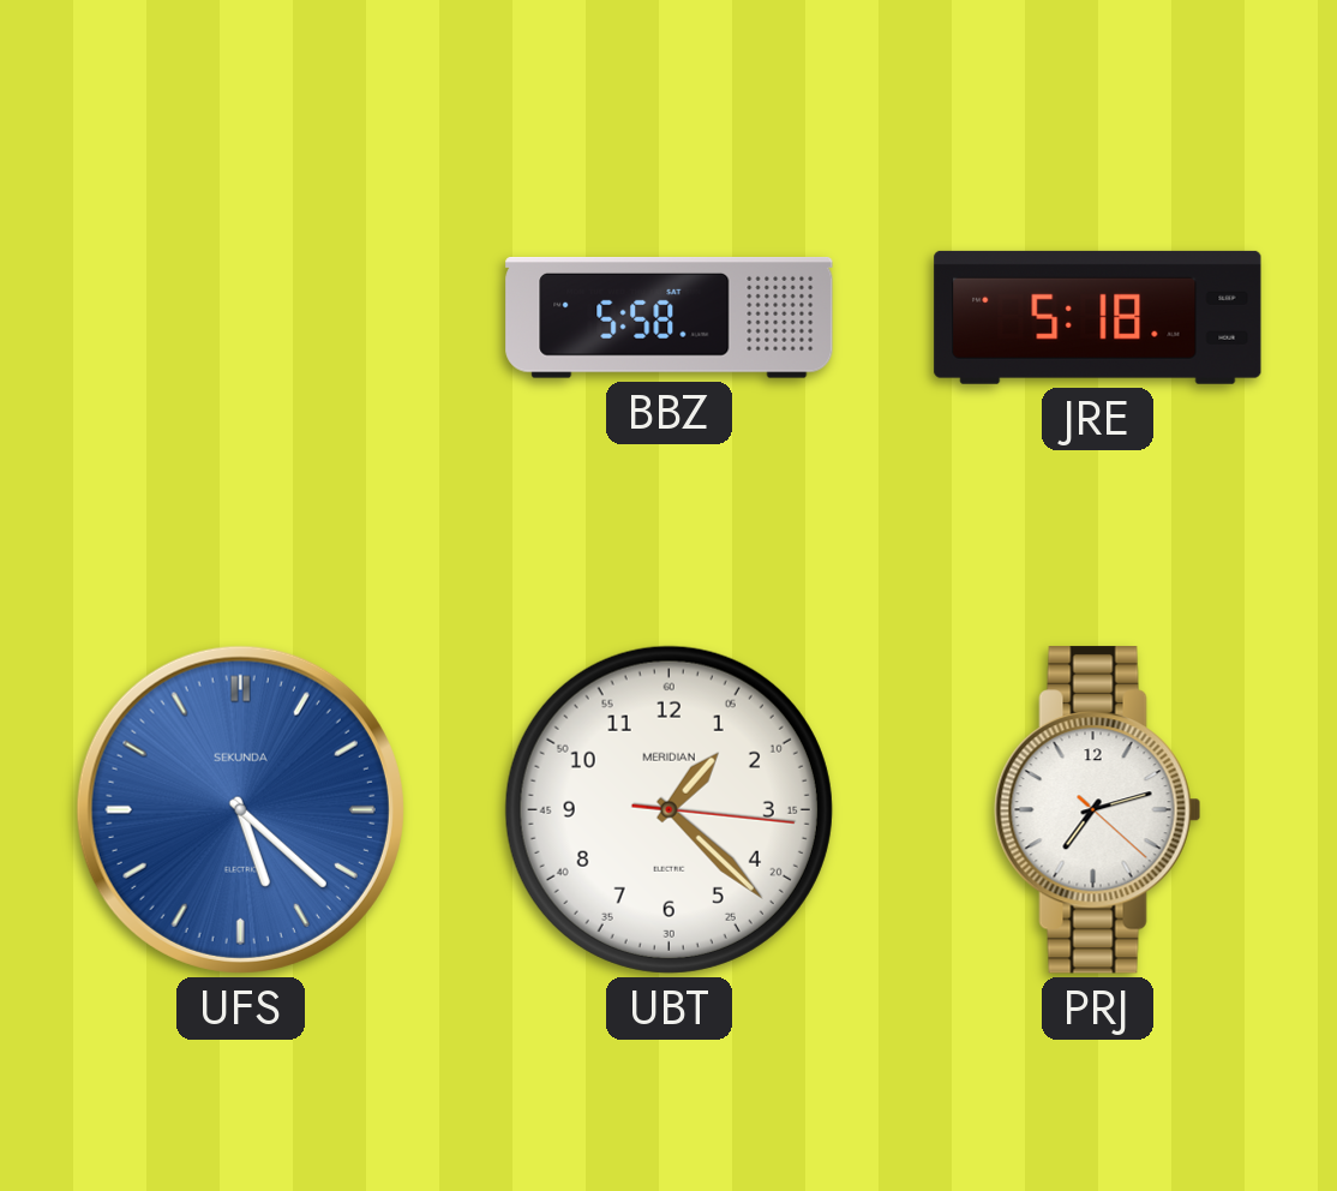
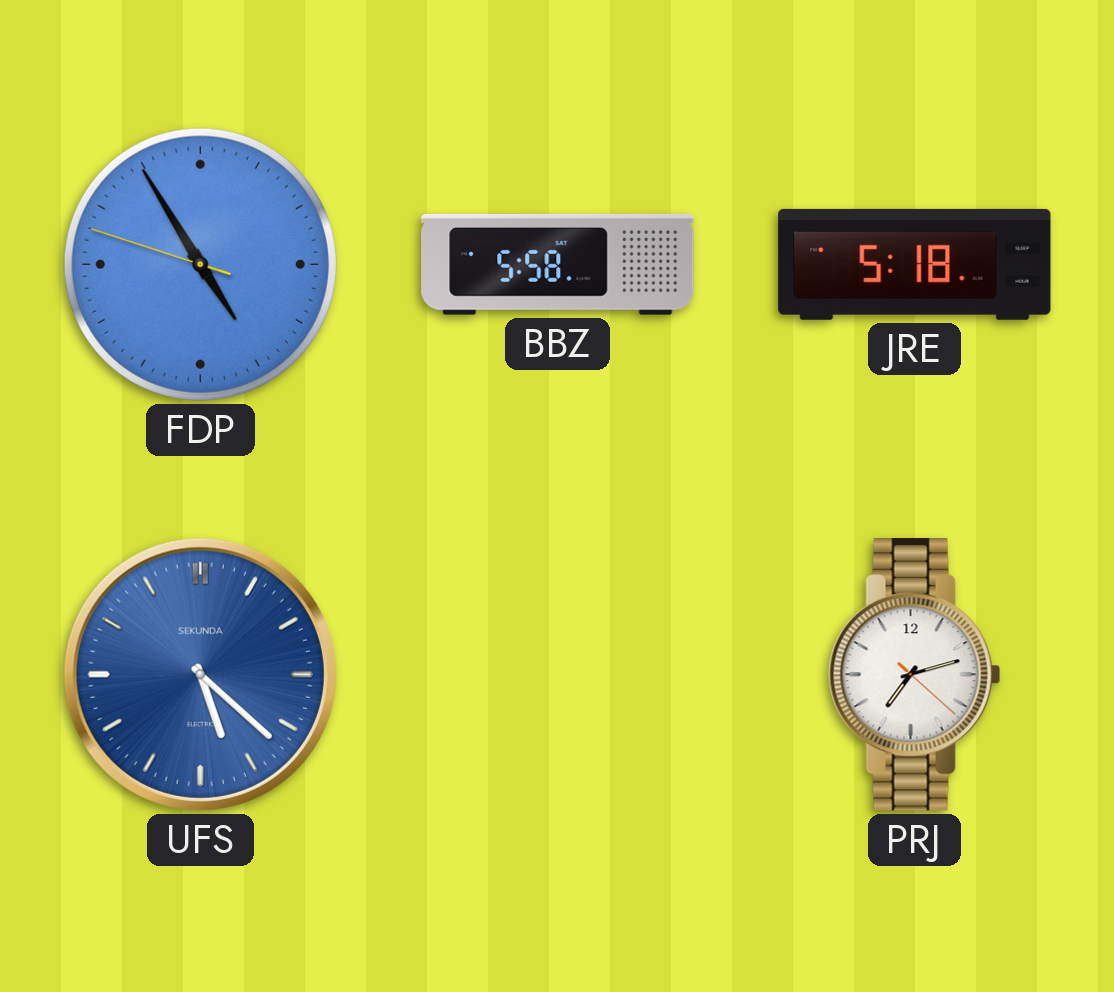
FDP: none -> 4:54 (200, 264)
UBT: 1:22 -> none (668, 809)
